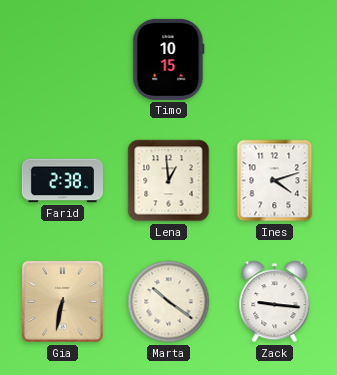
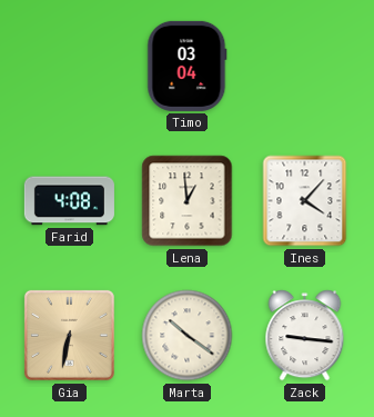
Timo: 10:15 -> 03:04 (188, 66)
Farid: 2:38 -> 4:08 (69, 201)
Ines: 4:12 -> 4:07 (305, 201)
